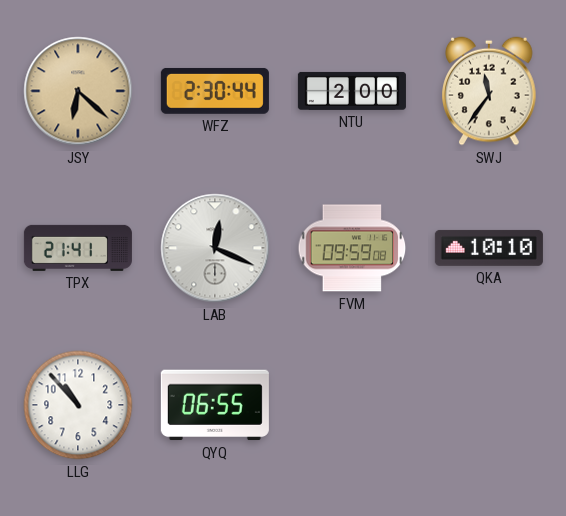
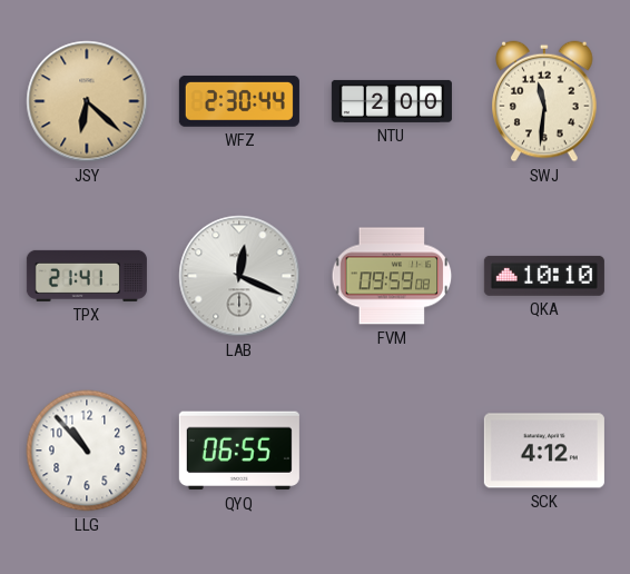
SWJ: 11:36 -> 11:31 (544, 101)
SCK: none -> 4:12 (544, 451)
